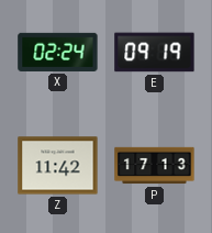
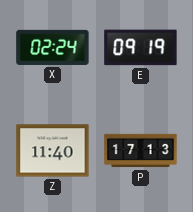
Z: 11:42 -> 11:40 (53, 151)
